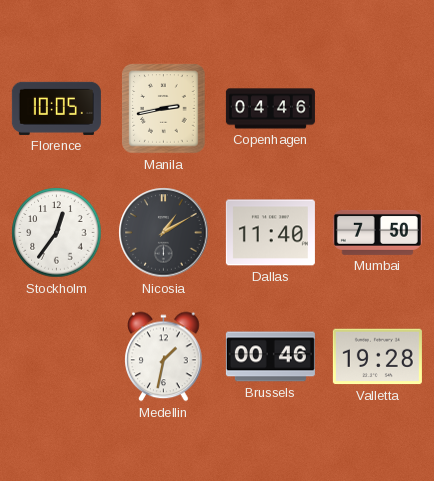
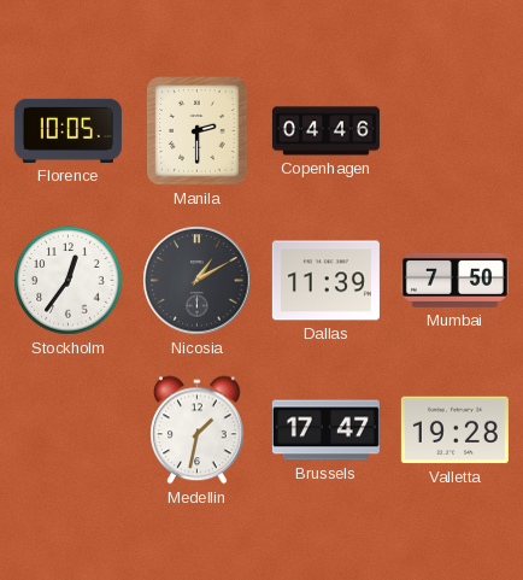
Manila: 2:43 -> 2:30 (198, 131)
Dallas: 11:40 -> 11:39 (325, 281)
Brussels: 00:46 -> 17:47 (325, 430)
